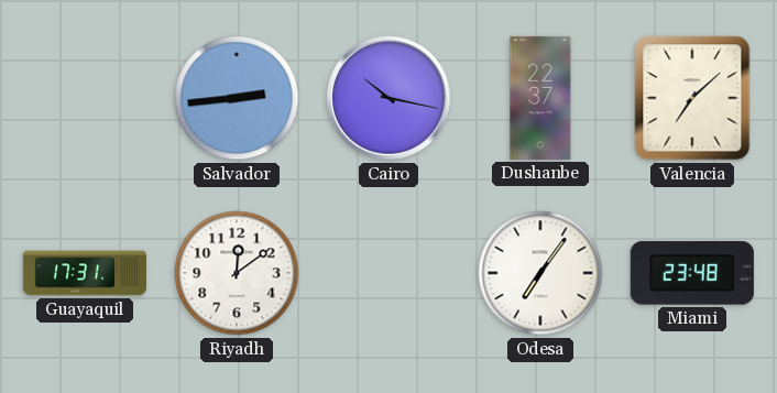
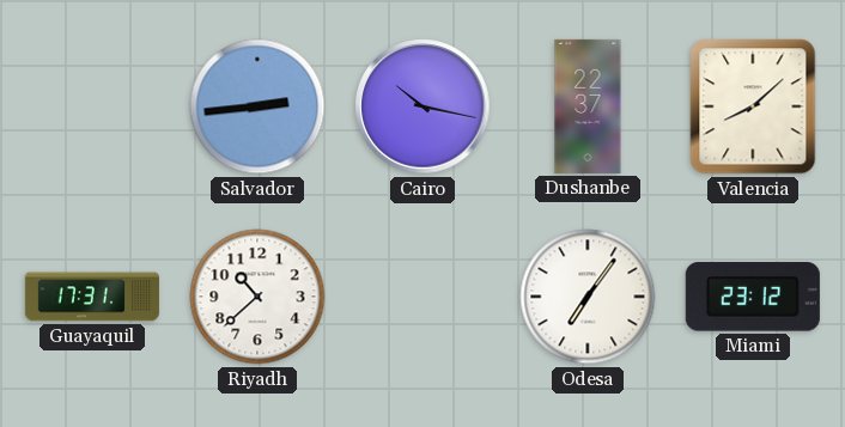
Valencia: 7:08 -> 8:08 (753, 106)
Riyadh: 12:09 -> 10:38 (257, 297)
Miami: 23:48 -> 23:12 (753, 297)
